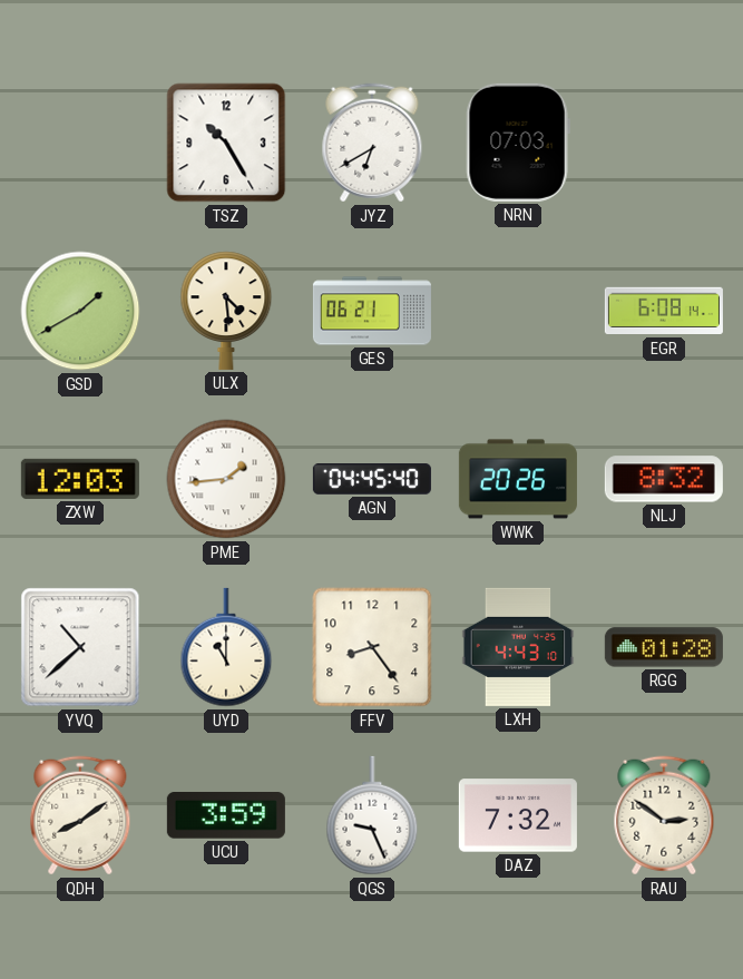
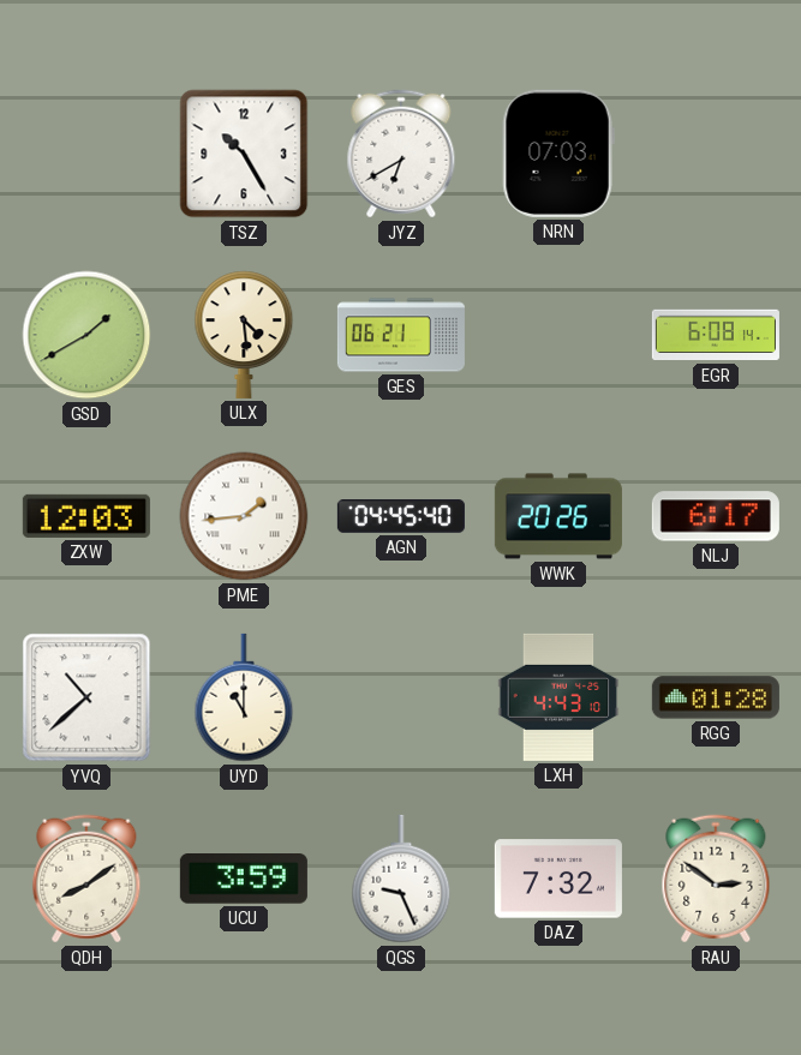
NLJ: 8:32 -> 6:17 (716, 516)
FFV: 8:24 -> none (372, 647)
